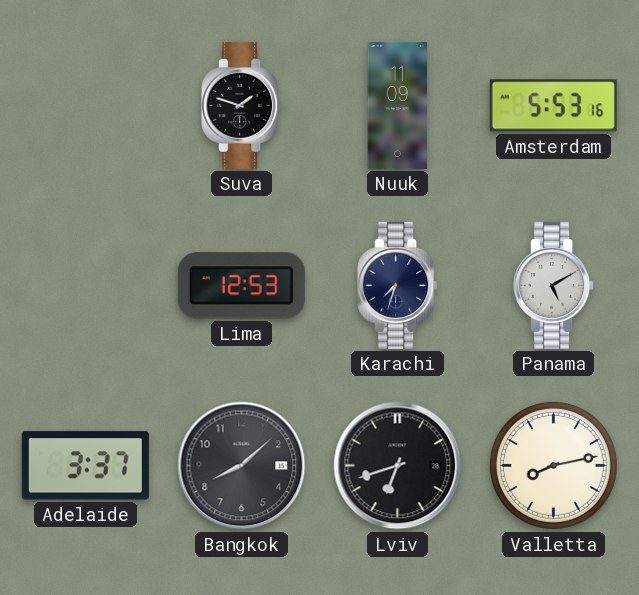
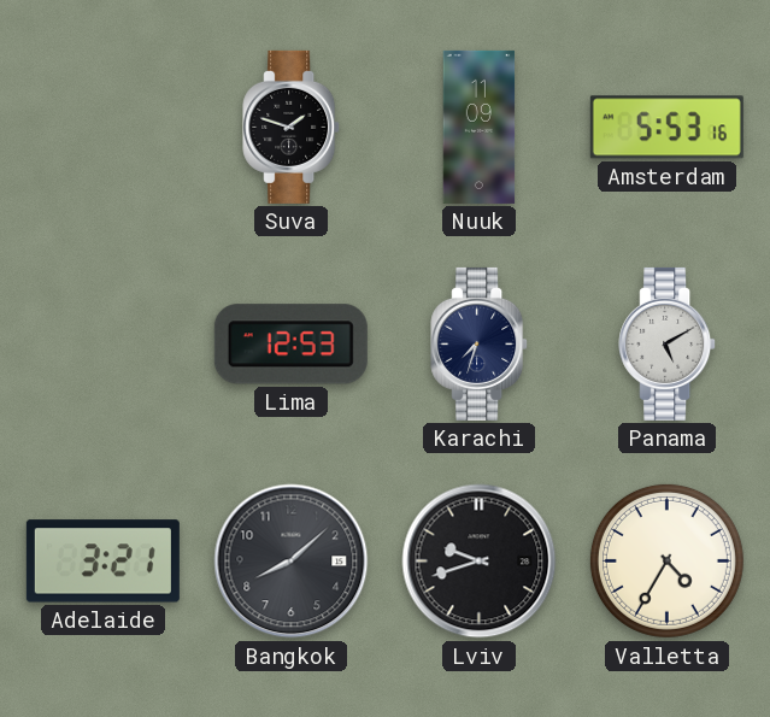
Adelaide: 3:37 -> 3:21 (102, 562)
Lviv: 6:42 -> 9:42 (480, 562)
Valletta: 8:13 -> 4:35 (666, 560)
